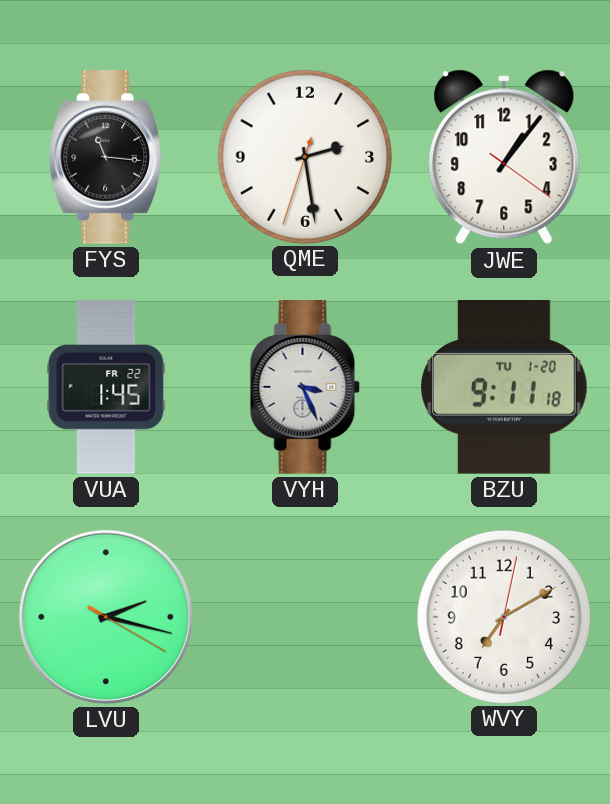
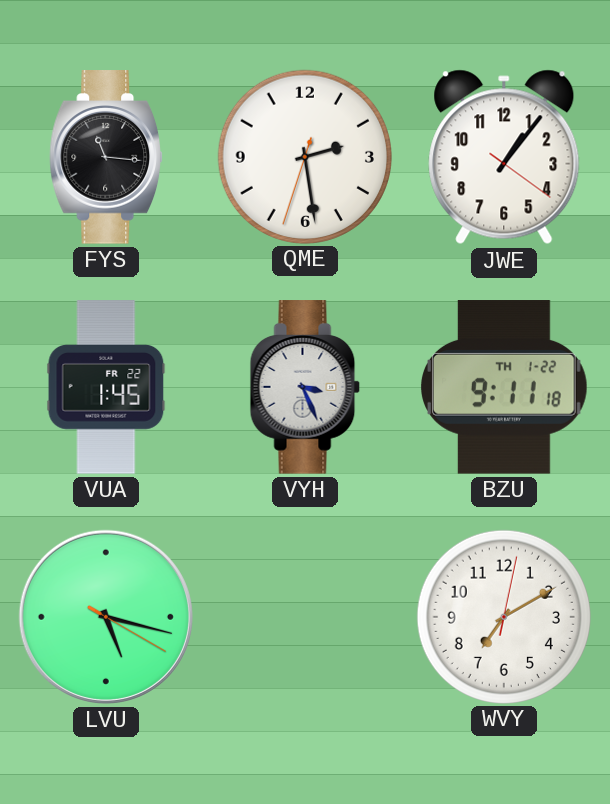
BZU date: TU 1-20 -> TH 1-22 (505, 387)
LVU: 2:17 -> 5:17 (106, 617)
